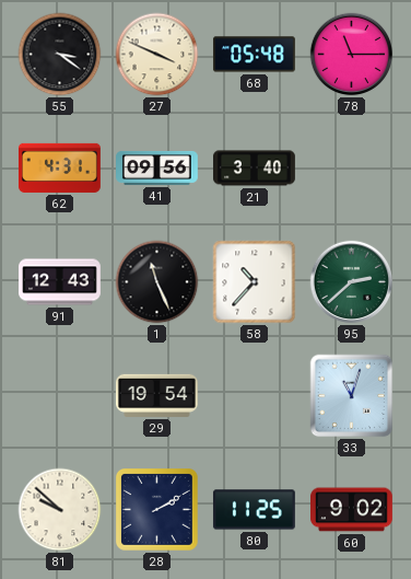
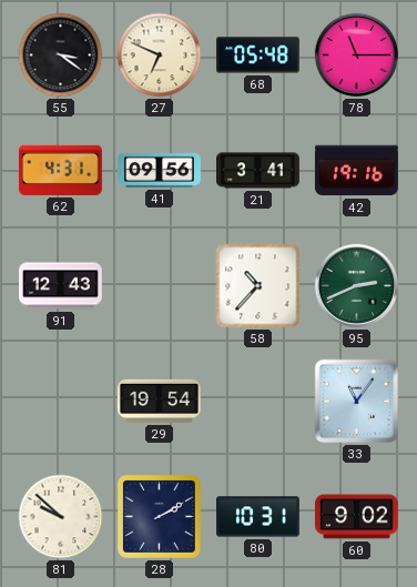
27: 3:49 -> 6:49 (160, 55)
21: 3:40 -> 3:41 (258, 171)
42: none -> 19:16 (356, 171)
1: 11:26 -> none (157, 282)
95: 2:38 -> 2:41 (357, 286)
33: 11:03 -> 11:06 (357, 402)
80: 11:25 -> 10:31 (257, 517)
